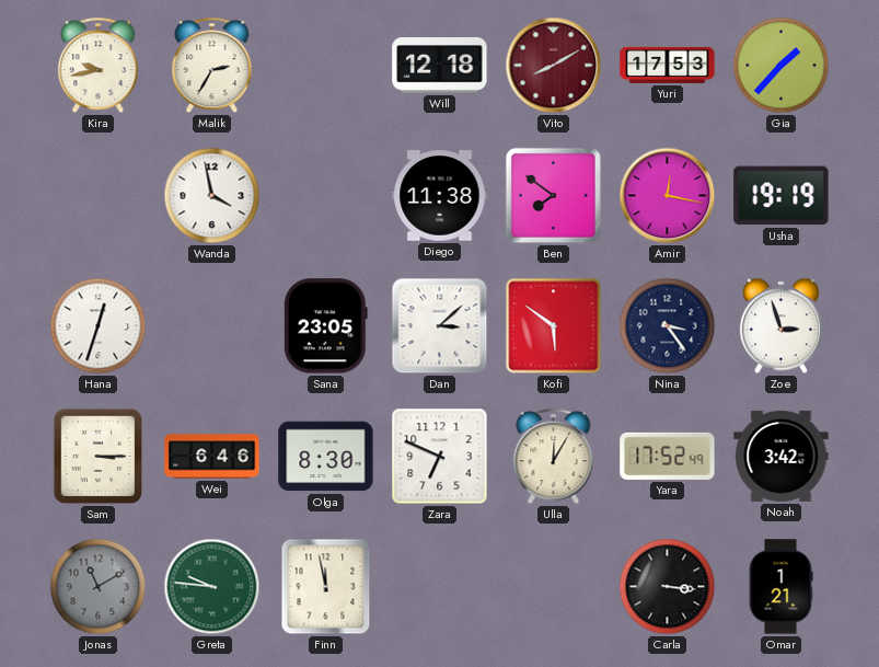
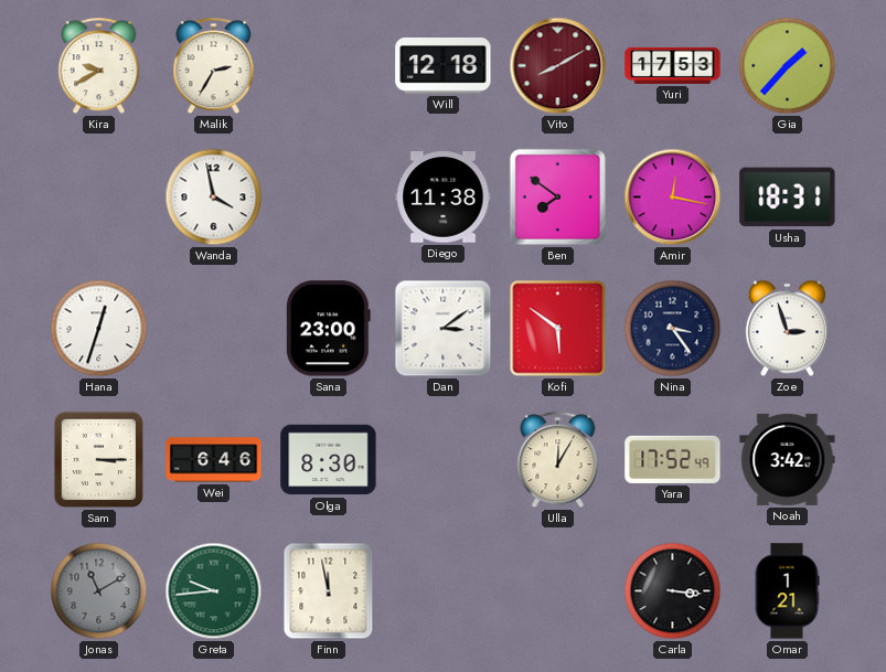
Kira: 9:43 -> 9:40 (99, 66)
Usha: 19:19 -> 18:31 (788, 198)
Sana: 23:05 -> 23:00 (328, 329)
Dan: 3:08 -> 3:09 (444, 329)
Zara: 6:49 -> none (440, 457)
Greta: 9:46 -> 9:44 (214, 591)
